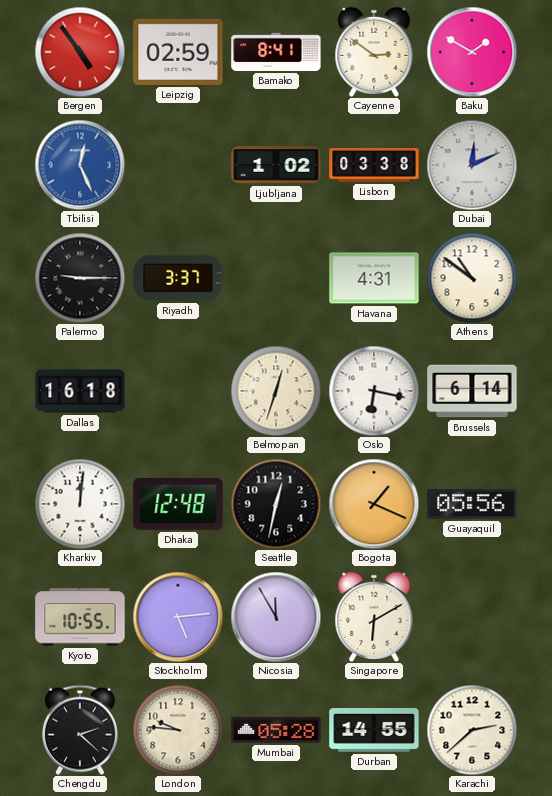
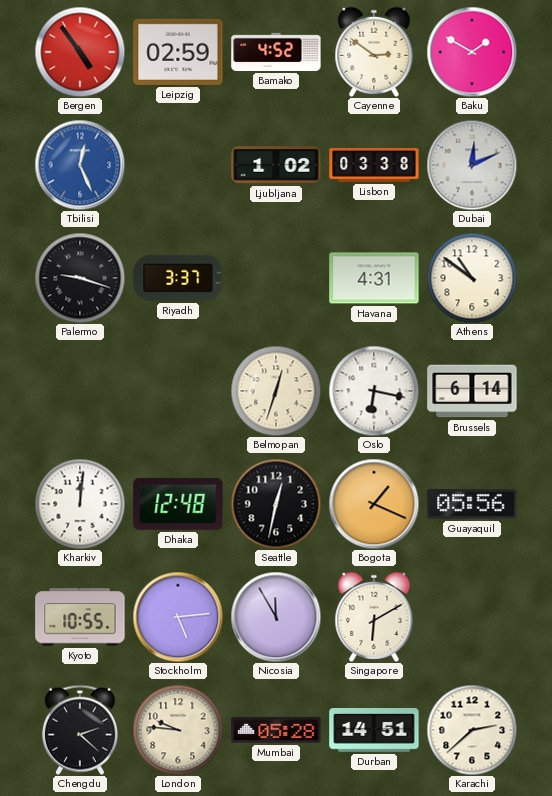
Bamako: 8:41 -> 4:52 (276, 52)
Palermo: 9:15 -> 9:18 (80, 278)
Dallas: 16:18 -> none (80, 391)
Durban: 14:55 -> 14:51 (374, 731)
